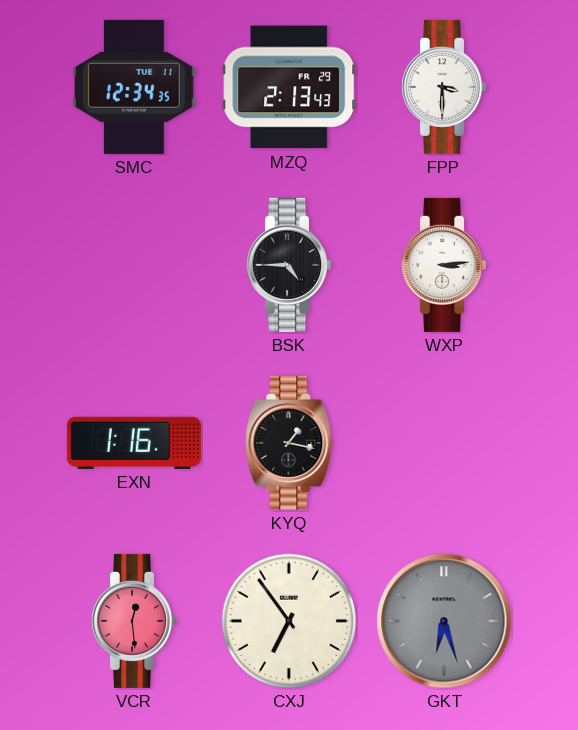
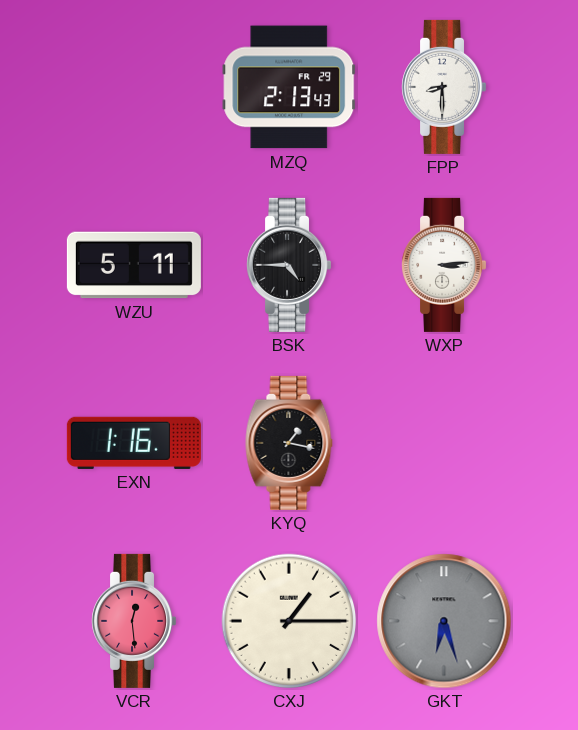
SMC: 12:34 -> none (134, 87)
FPP: 3:30 -> 8:30 (444, 87)
WZU: none -> 5:11 (134, 265)
CXJ: 6:54 -> 1:15 (289, 621)
